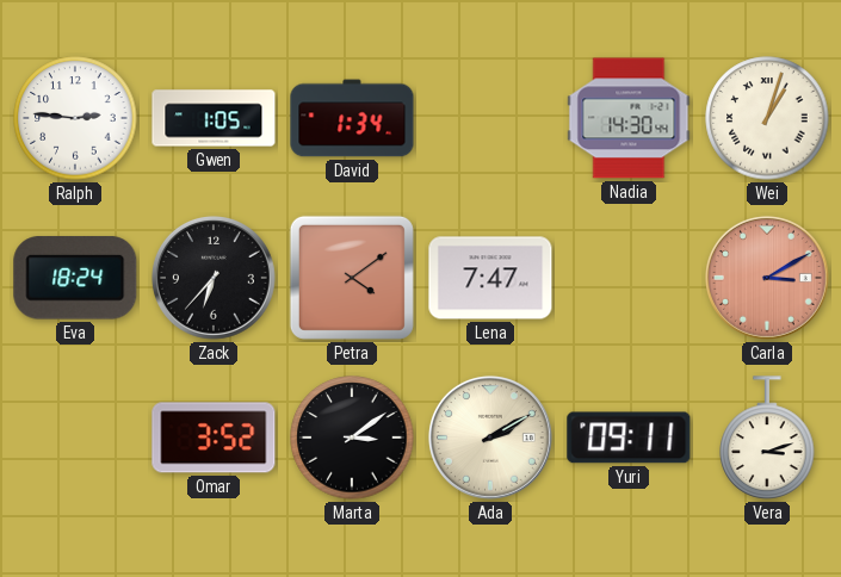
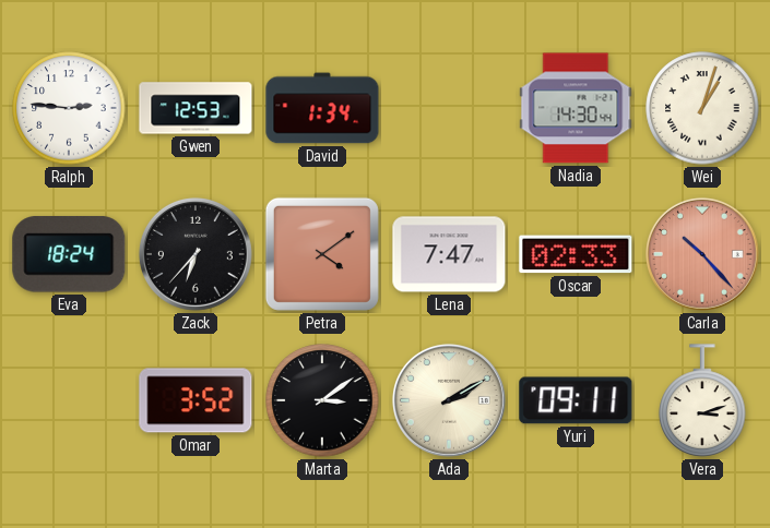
Gwen: 1:05 -> 12:53 (196, 108)
Oscar: none -> 02:33 (576, 254)
Carla: 3:10 -> 10:23 (702, 254)
